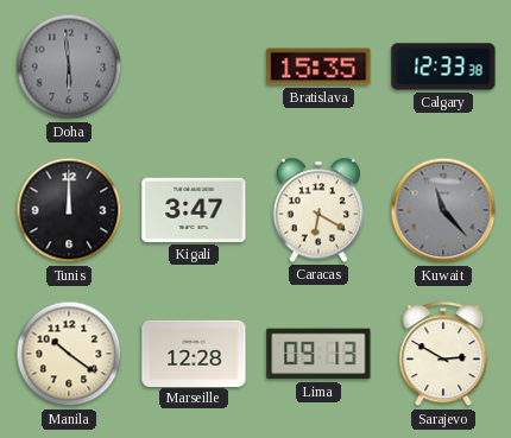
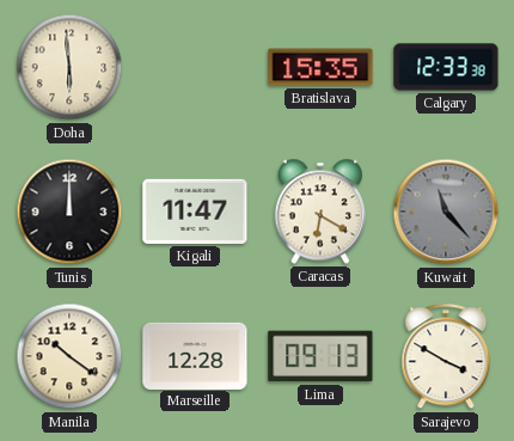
Doha dial: grey -> cream (69, 67)
Kigali: 3:47 -> 11:47 (195, 212)
Sarajevo: 2:50 -> 3:50 (446, 357)
